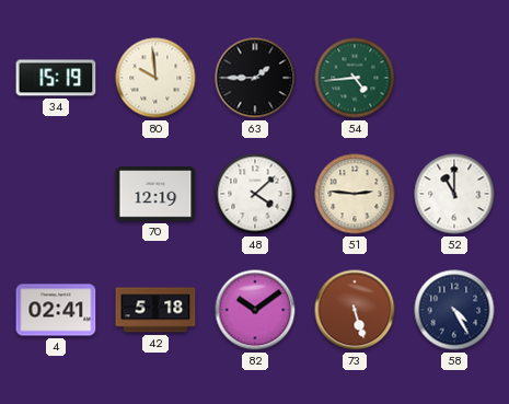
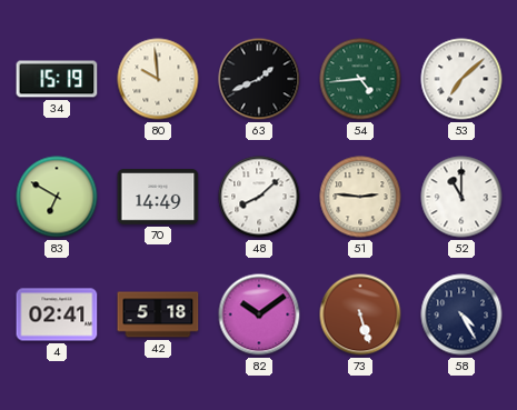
63: 1:45 -> 1:41 (259, 79)
53: none -> 7:08 (461, 79)
83: none -> 6:50 (57, 197)
70: 12:19 -> 14:49 (158, 197)
48: 4:08 -> 8:08 (259, 197)
